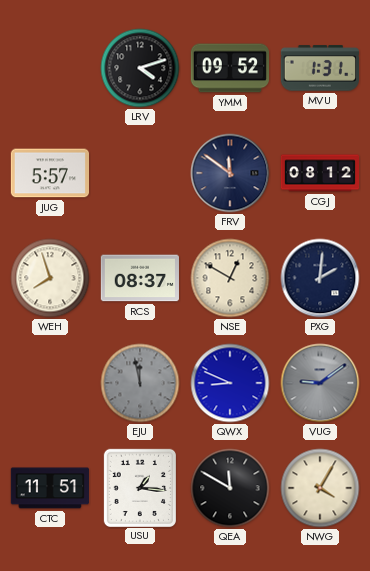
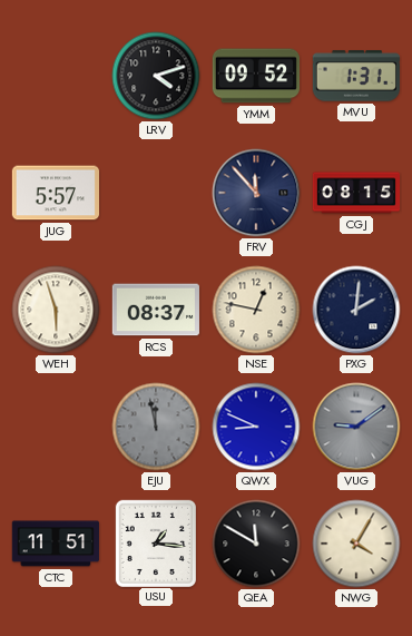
FRV: 11:51 -> 11:53 (256, 193)
CGJ: 08:12 -> 08:15 (356, 193)
WEH: 7:57 -> 5:57 (56, 310)
NSE: 12:50 -> 12:47 (256, 310)
